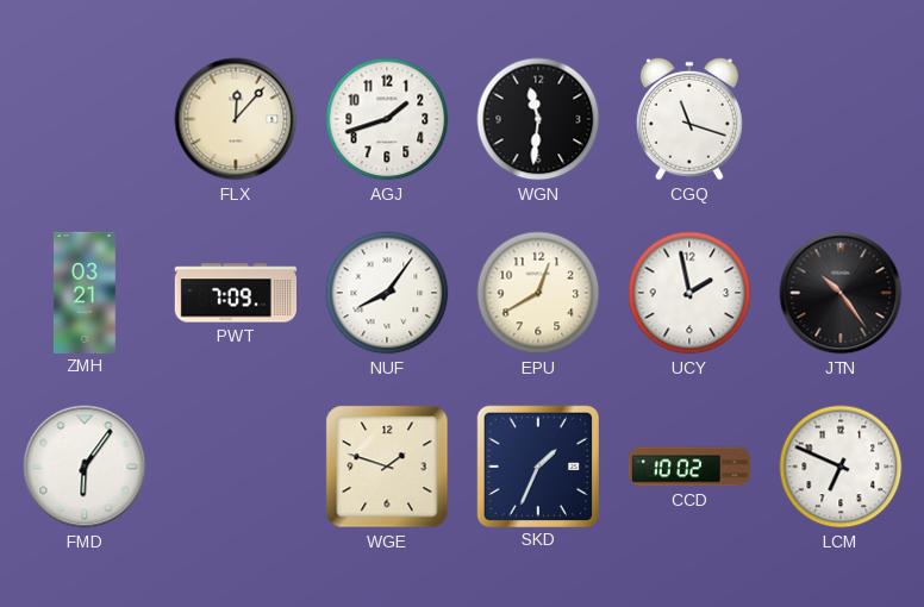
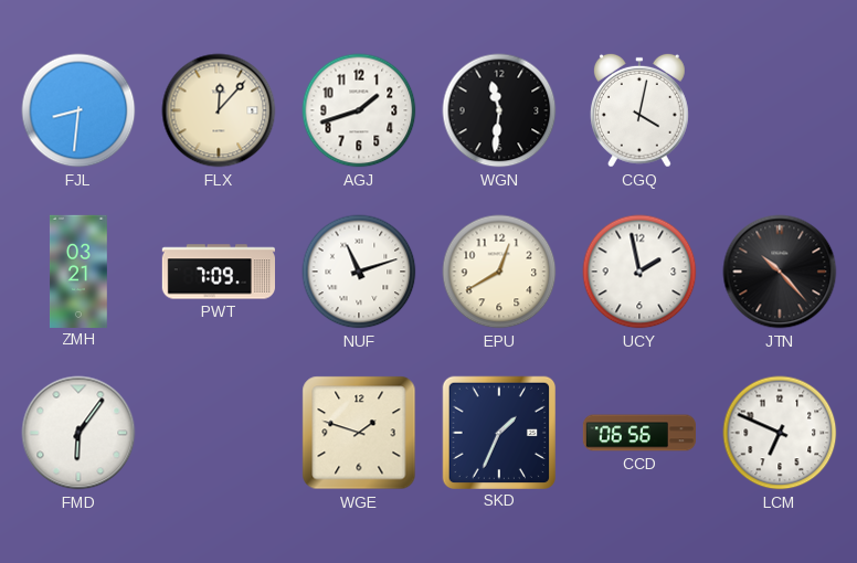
FJL: none -> 8:31 (78, 110)
CGQ: 11:18 -> 4:02 (639, 110)
NUF: 8:06 -> 11:12 (359, 272)
JTN: 10:24 -> 10:23 (780, 272)
CCD: 10:02 -> 06:56 (638, 433)
